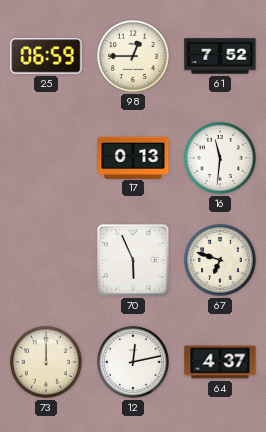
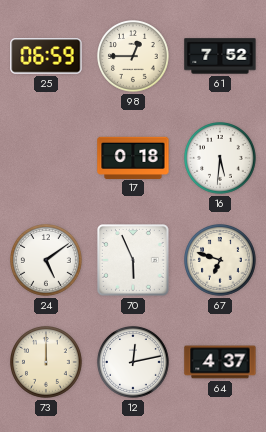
17: 0:13 -> 0:18 (133, 157)
16: 11:31 -> 5:31 (221, 159)
24: none -> 5:09 (47, 261)
